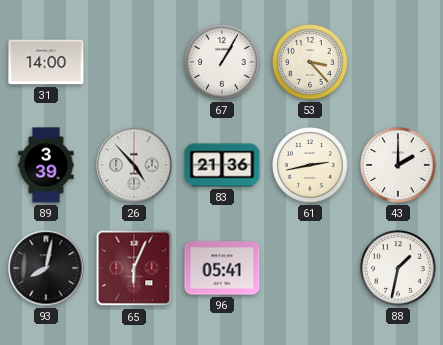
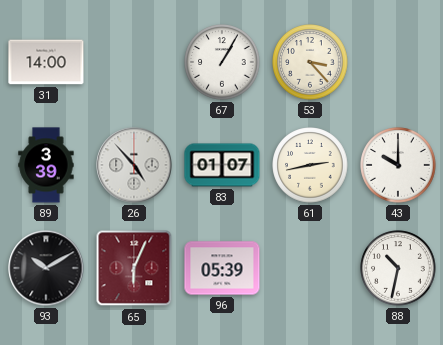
83: 21:36 -> 01:07 (222, 165)
43: 2:00 -> 10:00 (398, 165)
93: 8:02 -> 10:10 (46, 268)
96: 05:41 -> 05:39 (222, 268)
88: 1:32 -> 10:32 (398, 268)
